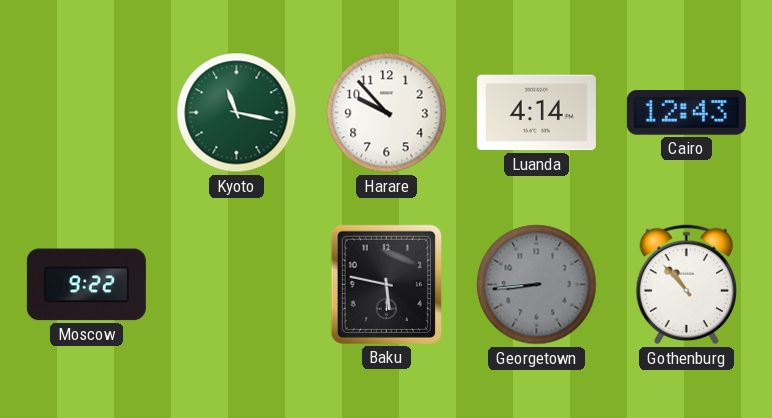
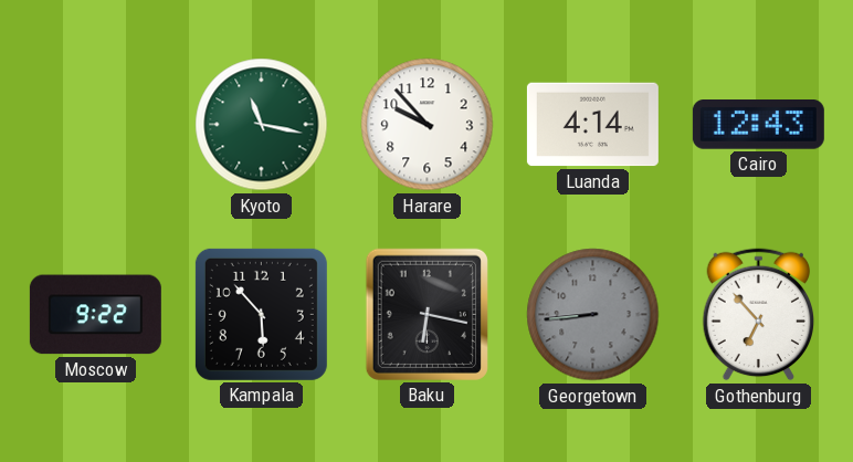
Kampala: none -> 5:53 (261, 314)
Baku: 5:47 -> 6:17 (426, 314)
Gothenburg: 10:53 -> 6:53 (759, 315)
